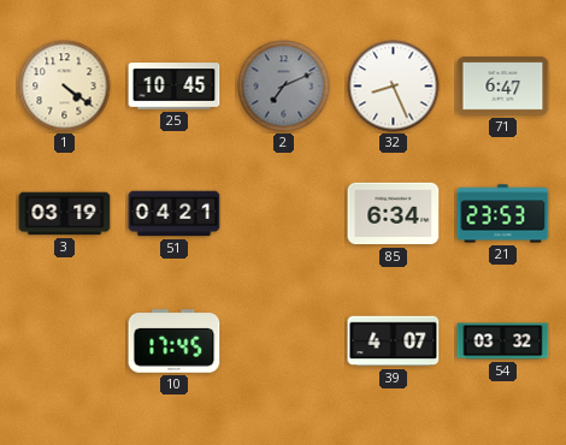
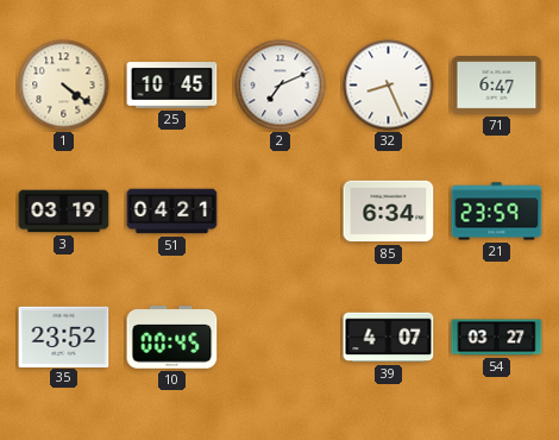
2 dial: grey -> white (281, 86)
21: 23:53 -> 23:59 (497, 212)
35: none -> 23:52 (64, 337)
10: 17:45 -> 00:45 (172, 338)
54: 03:32 -> 03:27 (497, 338)
